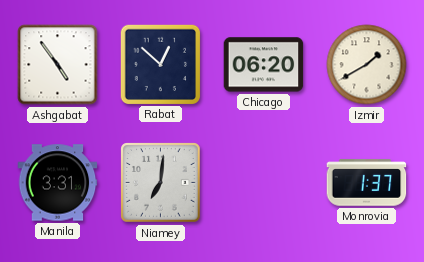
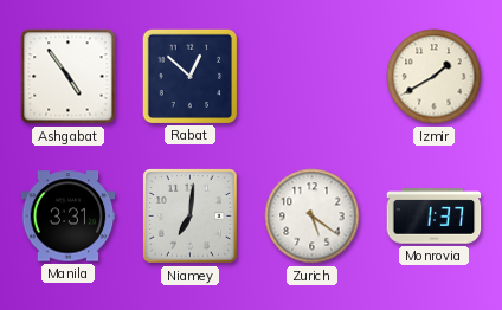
Chicago: 06:20 -> none (264, 65)
Zurich: none -> 5:21 (313, 217)
